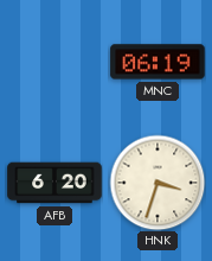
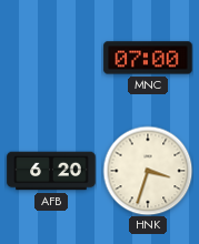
MNC: 06:19 -> 07:00 (148, 58)
